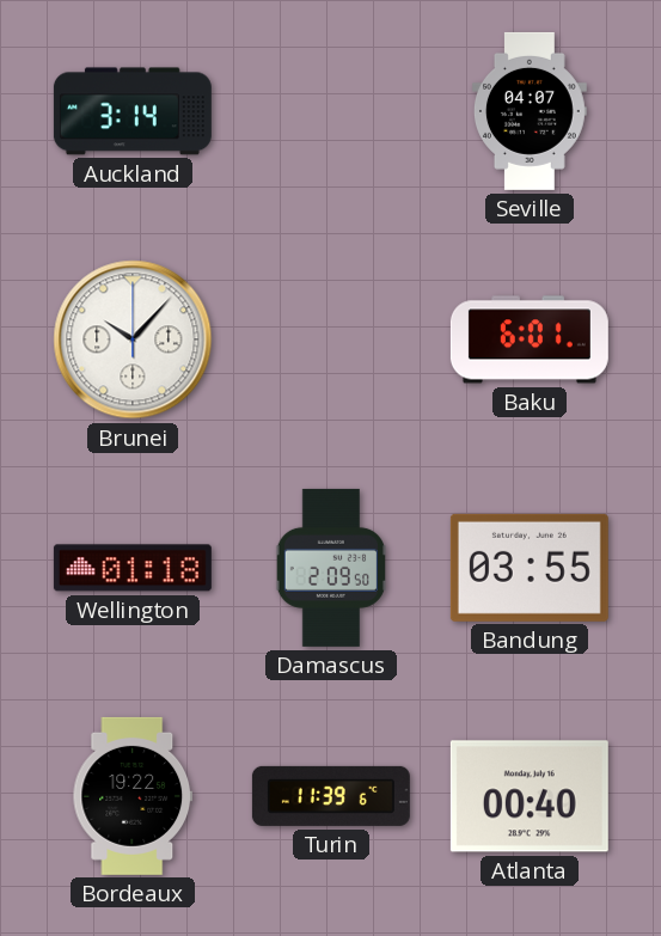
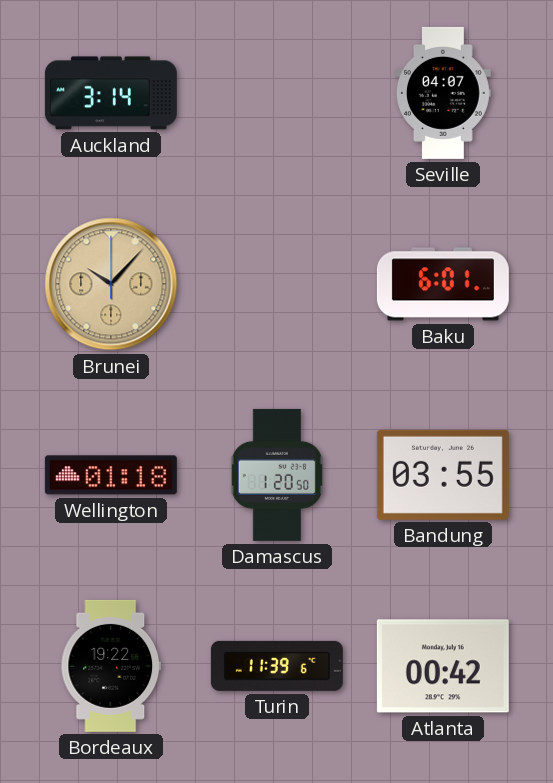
Brunei dial: white -> champagne (111, 284)
Damascus: 2:09 -> 1:20 (276, 475)
Atlanta: 00:40 -> 00:42 (443, 666)
